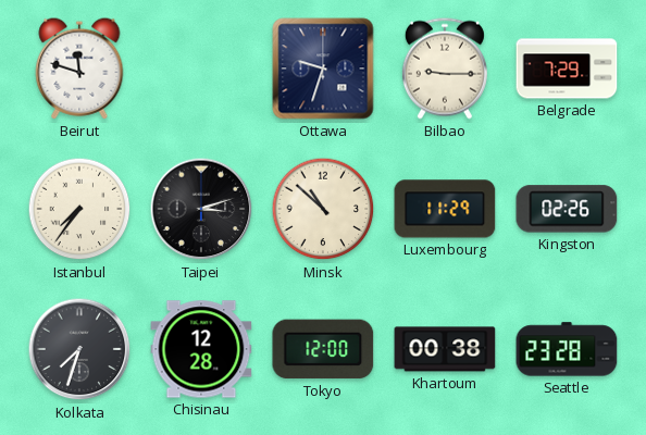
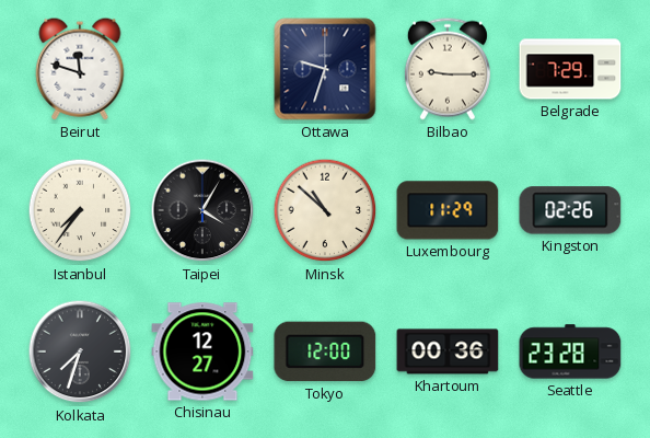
Taipei: 3:12 -> 4:05 (202, 210)
Chisinau: 12:28 -> 12:27 (202, 351)
Khartoum: 00:38 -> 00:36 (448, 351)
